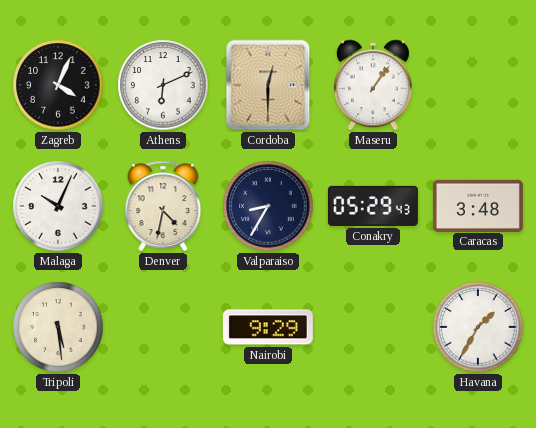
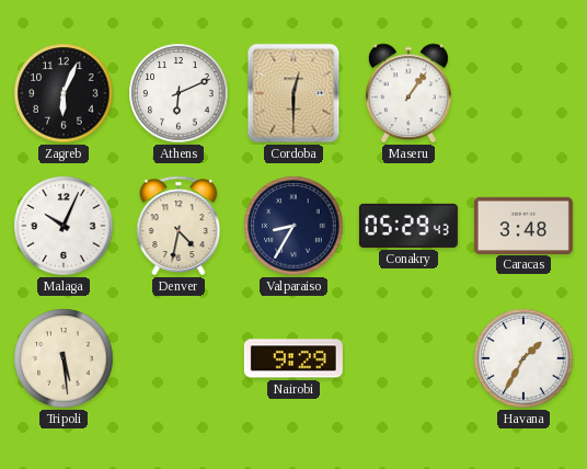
Zagreb: 4:04 -> 6:04 (64, 93)
